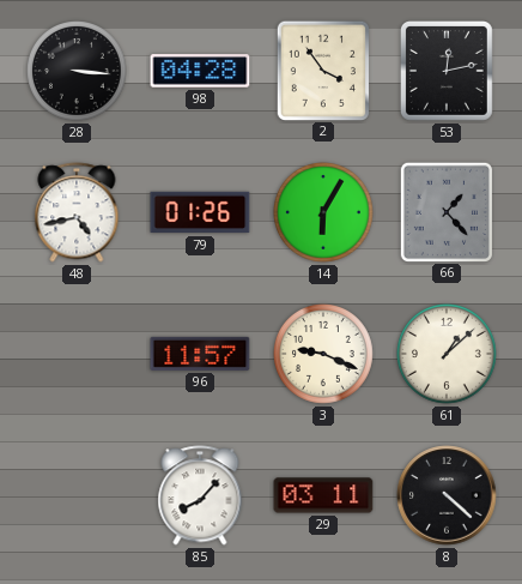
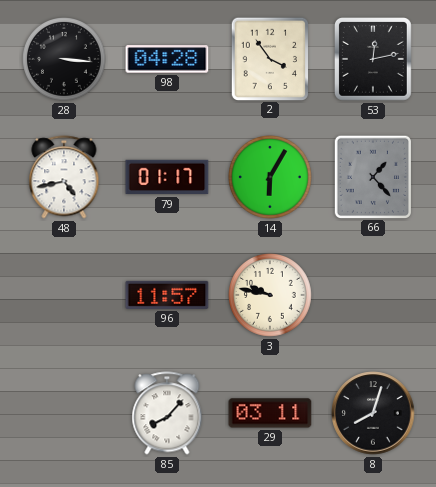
79: 01:26 -> 01:17 (167, 177)
3: 9:19 -> 9:47 (271, 296)
61: 1:08 -> none (448, 355)
8: 4:22 -> 8:03 (373, 413)
